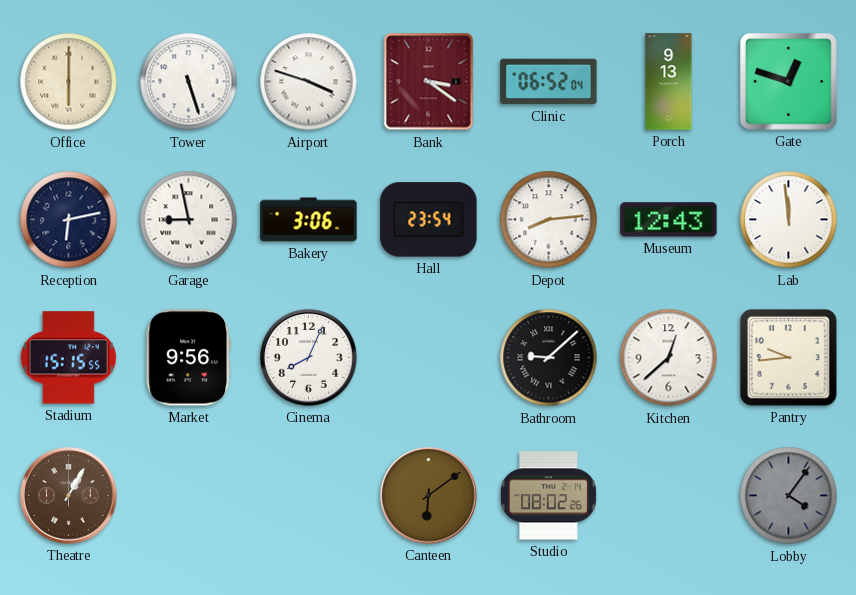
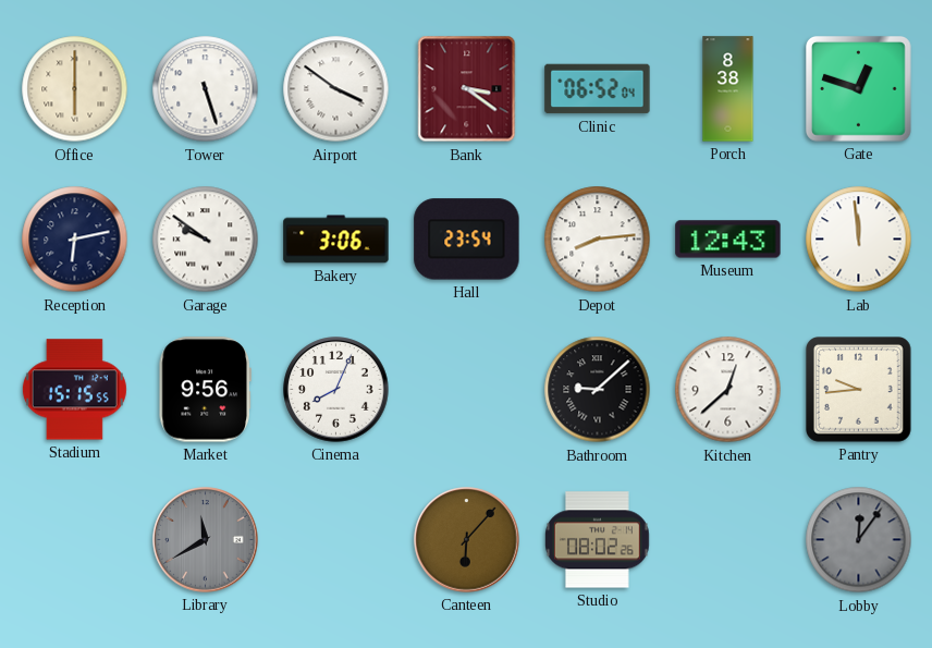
Airport: 3:48 -> 3:51 (336, 89)
Porch: 9:13 -> 8:38 (728, 89)
Garage: 8:58 -> 9:51 (206, 240)
Theatre: 1:05 -> none (69, 496)
Library: none -> 11:40 (206, 540)
Canteen: 6:09 -> 6:07 (467, 540)
Lobby: 4:06 -> 12:06 (859, 540)
